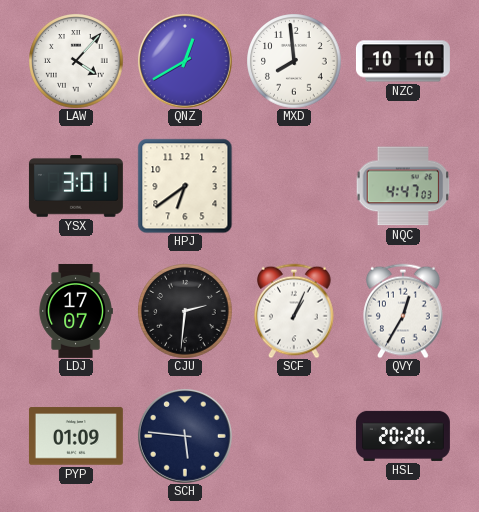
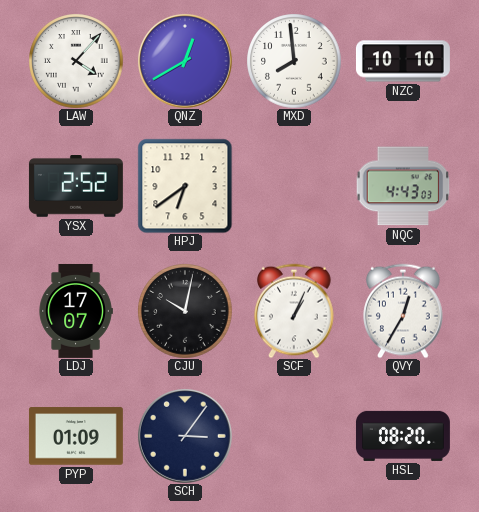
YSX: 3:01 -> 2:52 (76, 187)
NQC: 4:47 -> 4:43 (403, 186)
CJU: 2:31 -> 10:02 (185, 311)
SCH: 5:46 -> 3:06 (185, 436)
HSL: 20:20 -> 08:20 (403, 436)
